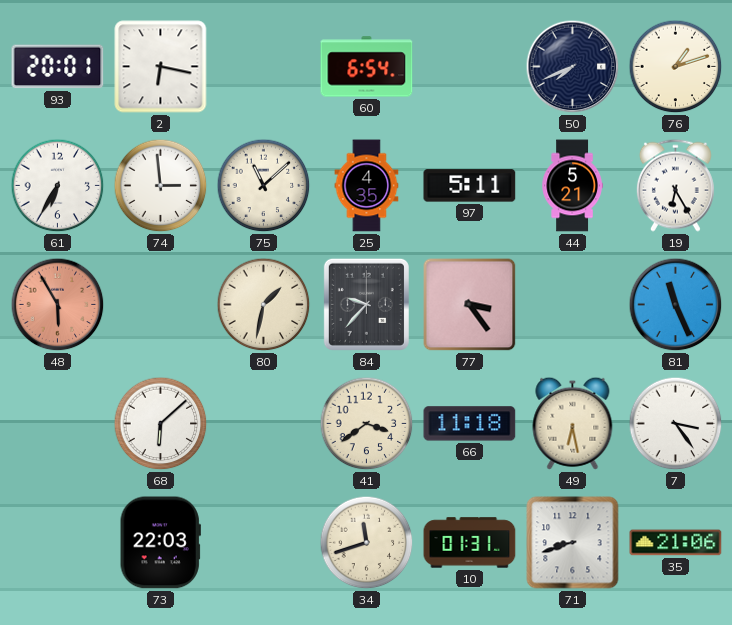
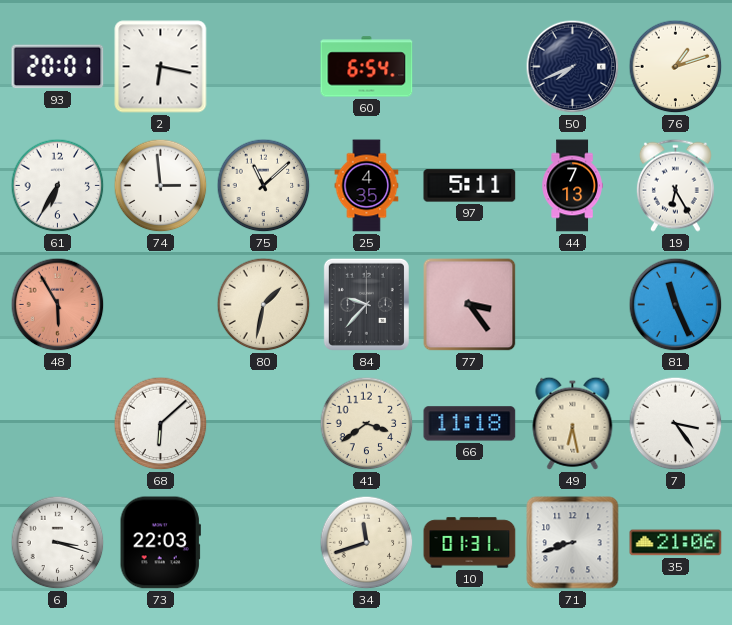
44: 5:21 -> 7:13 (572, 186)
6: none -> 3:18 (58, 543)
